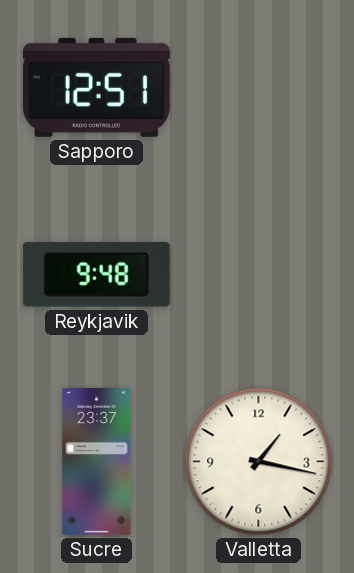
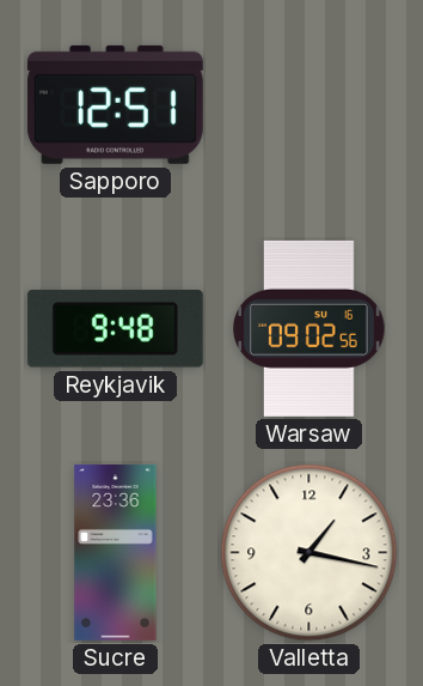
Warsaw: none -> 09:02 (309, 328)
Sucre: 23:37 -> 23:36 (116, 552)
